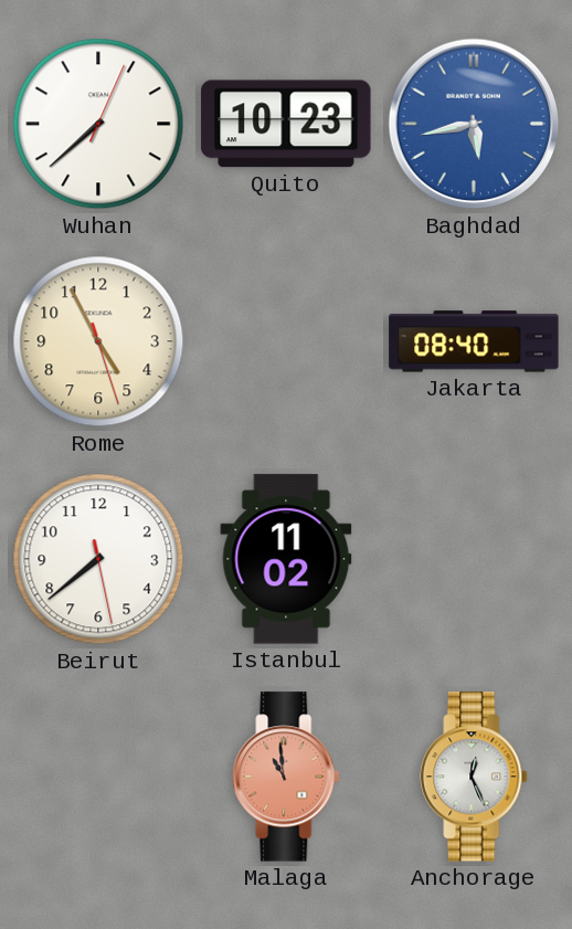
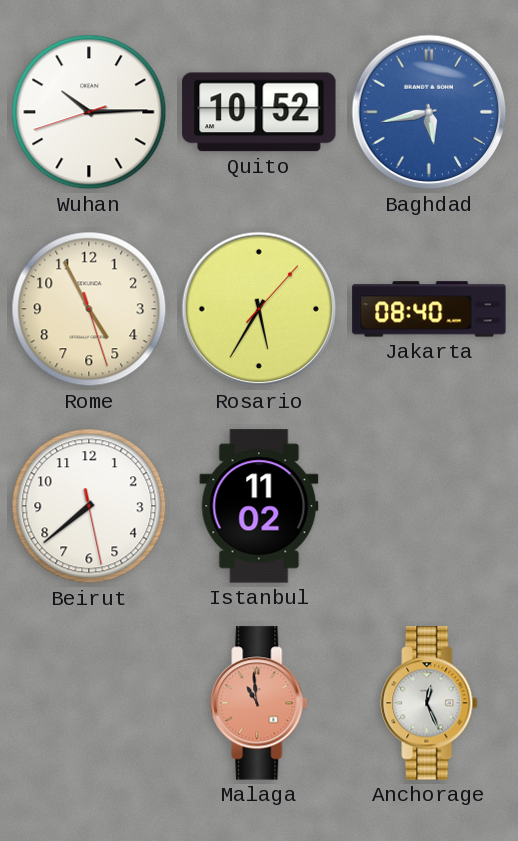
Wuhan: 7:38 -> 10:14 (89, 112)
Quito: 10:23 -> 10:52 (259, 112)
Rosario: none -> 5:35 (259, 309)
